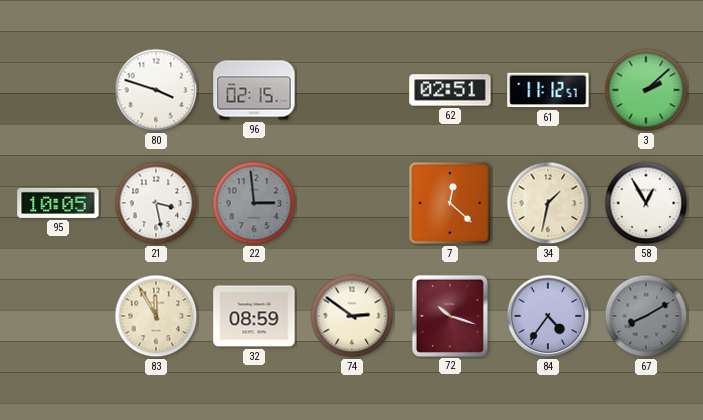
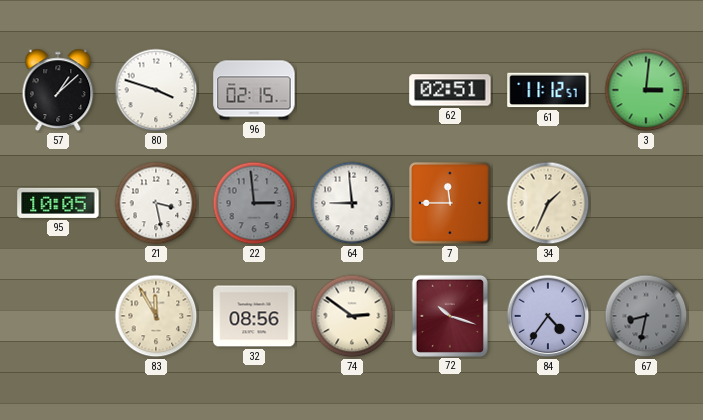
57: none -> 1:08 (58, 90)
3: 2:08 -> 3:01 (646, 90)
64: none -> 8:59 (352, 203)
7: 12:22 -> 11:45 (450, 203)
34: 1:32 -> 1:34 (548, 203)
58: 12:55 -> none (646, 203)
32: 08:59 -> 08:56 (254, 316)
67: 8:10 -> 8:32 (646, 316)
